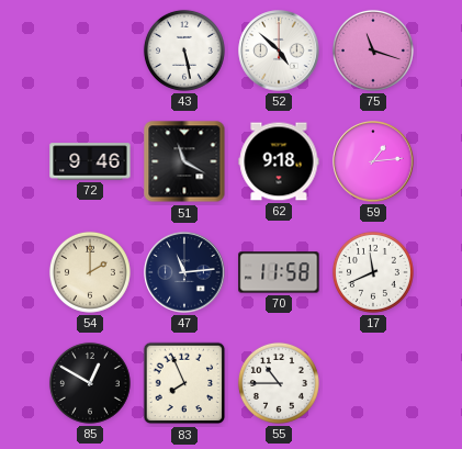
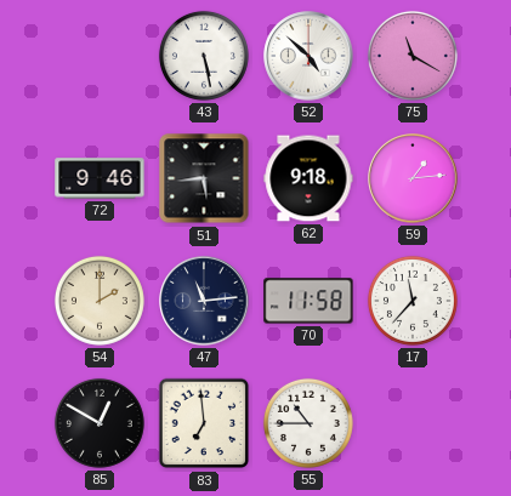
75: 11:18 -> 11:20 (413, 56)
51: 11:20 -> 5:44 (204, 178)
17: 11:41 -> 11:37 (413, 301)
83: 7:56 -> 6:59 (204, 423)
